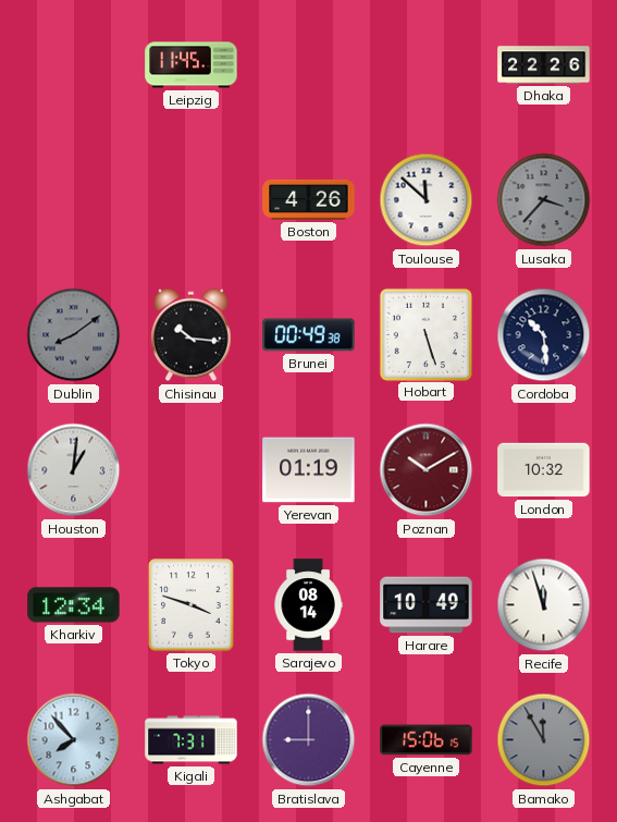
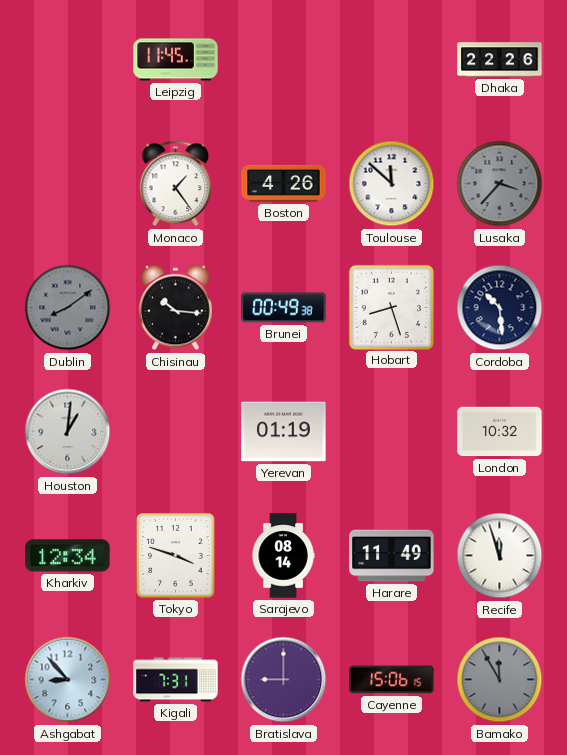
Monaco: none -> 1:24 (176, 184)
Hobart: 5:27 -> 8:27 (391, 307)
Poznan: 10:10 -> none (427, 470)
Harare: 10:49 -> 11:49 (392, 556)
Ashgabat: 7:53 -> 8:53 (68, 680)
